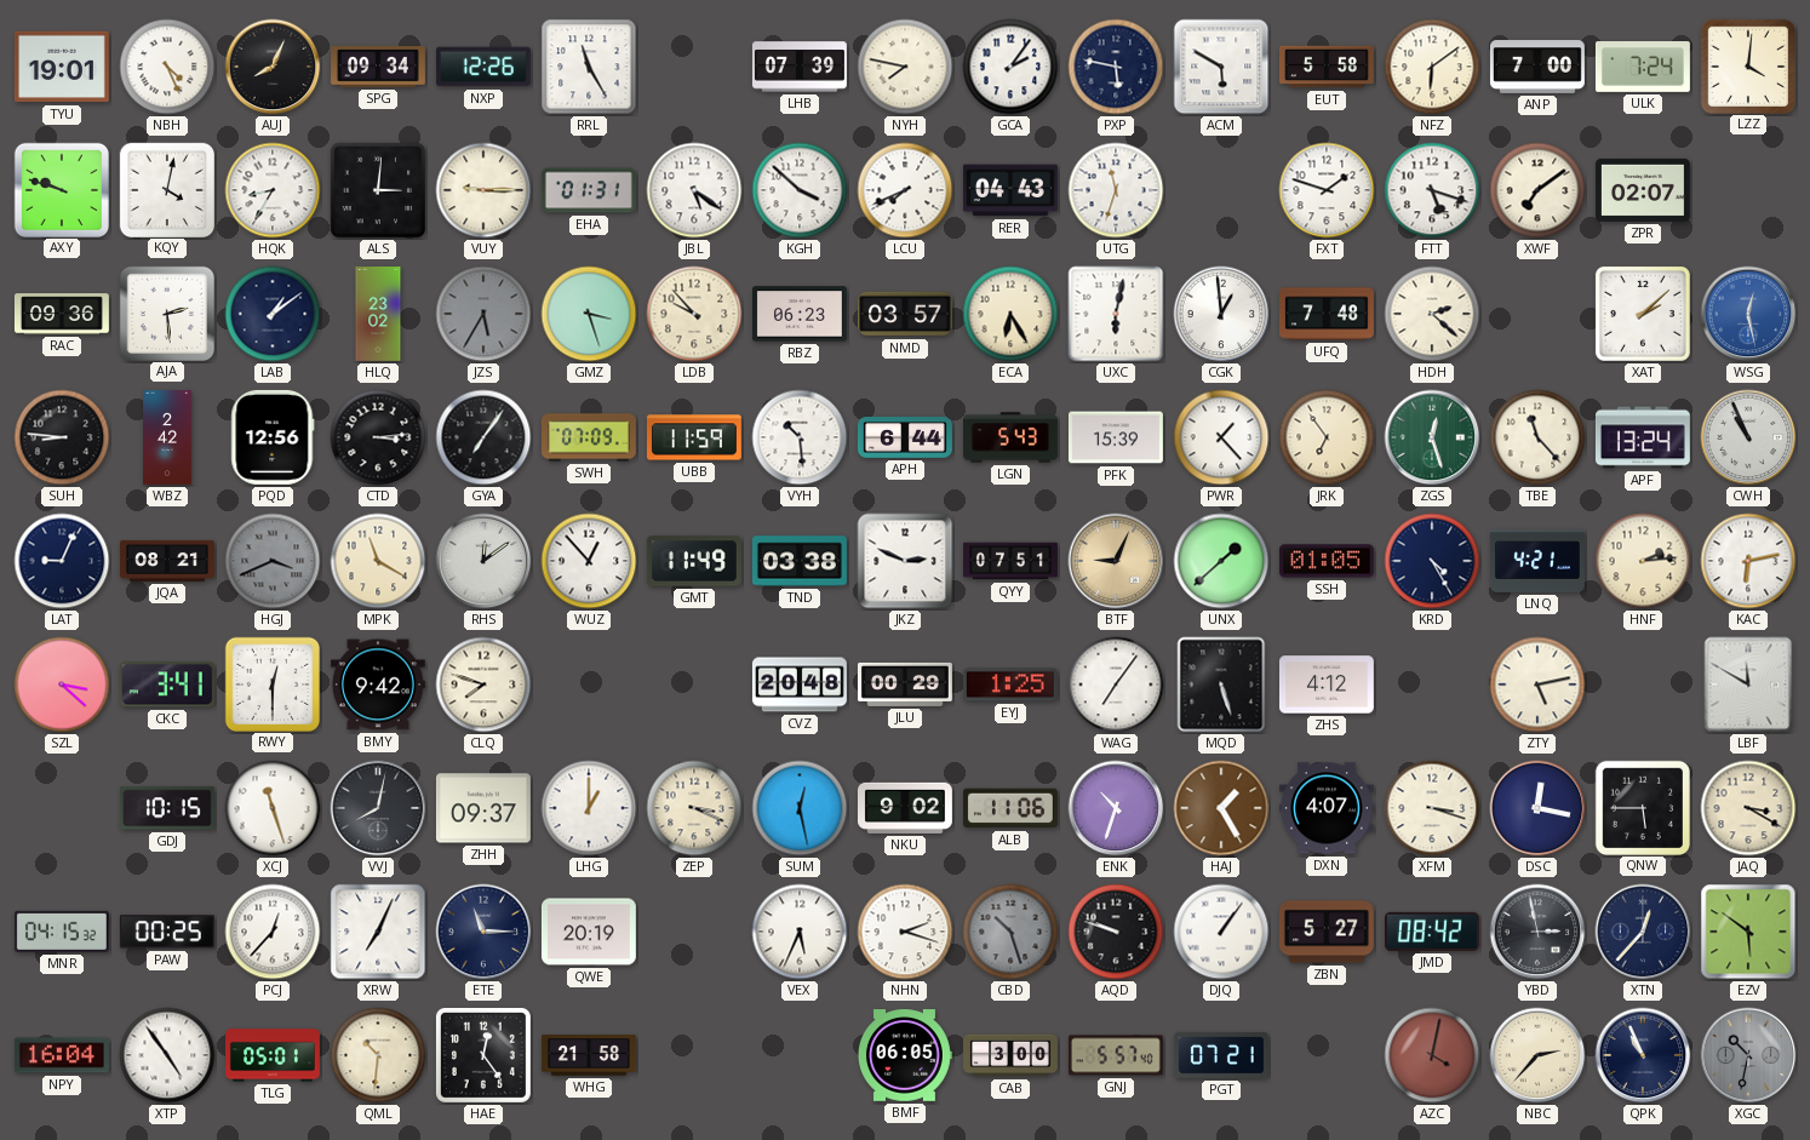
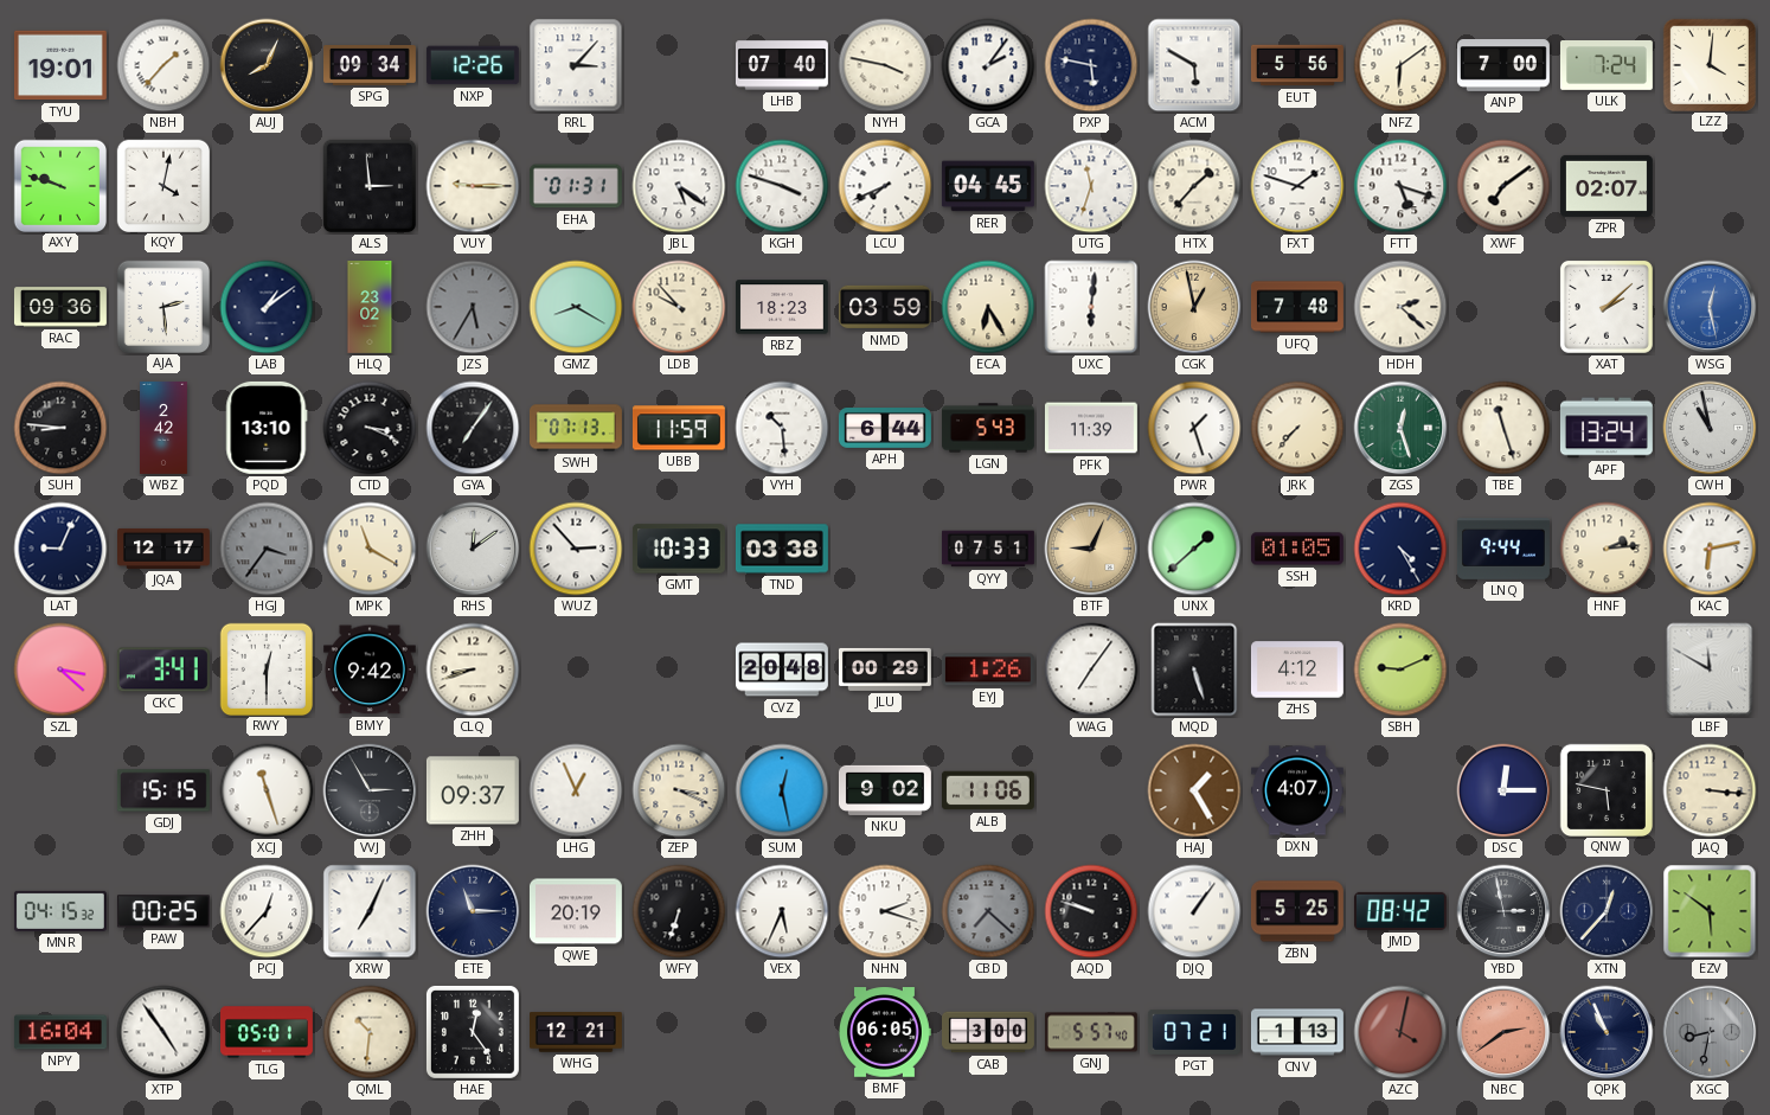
NBH: 4:26 -> 1:37 (163, 65)
RRL: 11:25 -> 3:07 (576, 65)
LHB: 07:39 -> 07:40 (782, 65)
NYH: 7:47 -> 3:47 (885, 65)
EUT: 5:58 -> 5:56 (1297, 65)
HQK: 8:35 -> none (273, 190)
ALS: 3:01 -> 2:59 (370, 186)
KGH: 3:52 -> 3:48 (782, 186)
RER: 04:43 -> 04:45 (988, 186)
HTX: none -> 1:37 (1194, 186)
GMZ: 3:27 -> 8:20 (576, 307)
RBZ: 06:23 -> 18:23 (782, 307)
NMD: 03:57 -> 03:59 (885, 307)
UXC: 6:02 -> 6:01 (1091, 307)
CGK: 12:59 -> 12:58 (1194, 307)
CGK dial: white -> champagne (1194, 307)
PQD: 12:56 -> 13:10 (267, 428)
CTD: 3:14 -> 3:19 (370, 428)
SWH: 07:09 -> 07:13 (576, 428)
PFK: 15:39 -> 11:39 (1091, 428)
PWR: 1:23 -> 1:27 (1194, 428)
JRK: 6:54 -> 7:37 (1297, 428)
TBE: 11:23 -> 11:27 (1503, 428)
CWH: 10:56 -> 10:58 (1710, 428)
JQA: 08:21 -> 12:17 (165, 549)
HGJ: 3:41 -> 3:36 (267, 549)
WUZ: 12:53 -> 2:53 (576, 549)
GMT: 11:49 -> 10:33 (679, 549)
JKZ: 2:49 -> none (905, 561)
LNQ: 4:21 -> 9:44 (1503, 550)
CLQ: 7:48 -> 8:42 (473, 669)
EYJ: 1:25 -> 1:26 (988, 669)
SBH: none -> 9:11 (1400, 669)
ZTY: 5:13 -> none (1537, 684)
GDJ: 10:15 -> 15:15 (163, 790)
VVJ: 8:02 -> 2:55 (370, 790)
LHG: 1:00 -> 12:56 (576, 790)
ENK: 10:33 -> none (1116, 808)
XFM: 3:18 -> none (1432, 808)
DSC: 12:17 -> 12:15 (1503, 790)
QNW: 5:45 -> 5:47 (1605, 789)
JAQ: 3:20 -> 3:16 (1710, 790)
WFY: none -> 6:33 (679, 911)
CBD: 10:27 -> 7:22 (988, 911)
ZBN: 5:27 -> 5:25 (1297, 911)
WHG: 21:58 -> 12:21 (577, 1032)
CNV: none -> 1:13 (1297, 1032)
NBC: 2:37 -> 2:39 (1503, 1032)
NBC dial: cream -> salmon (1503, 1032)
XGC: 10:32 -> 8:32 (1710, 1032)
